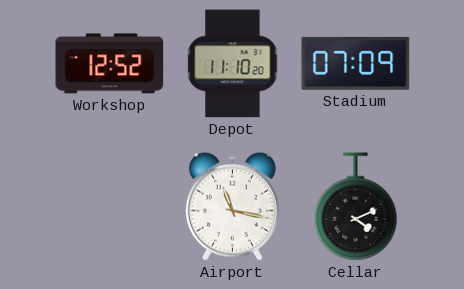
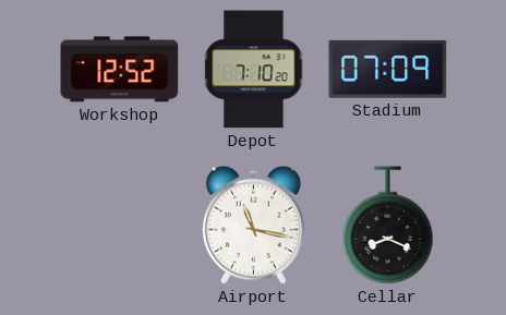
Depot: 11:10 -> 7:10 (254, 70)
Cellar: 4:11 -> 8:19 (388, 226)
